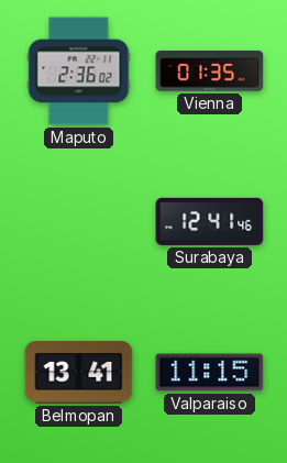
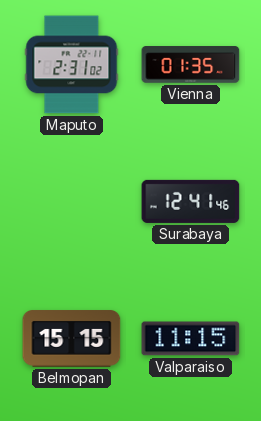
Maputo: 2:36 -> 2:31 (72, 65)
Belmopan: 13:41 -> 15:15 (72, 339)
